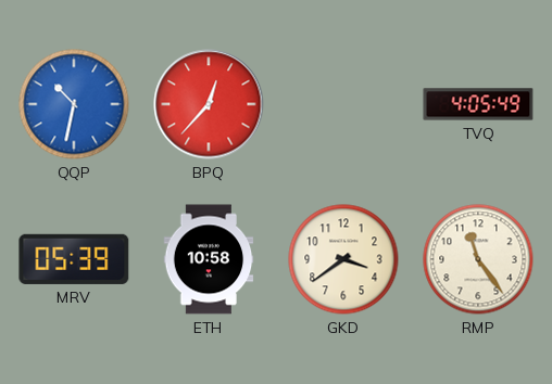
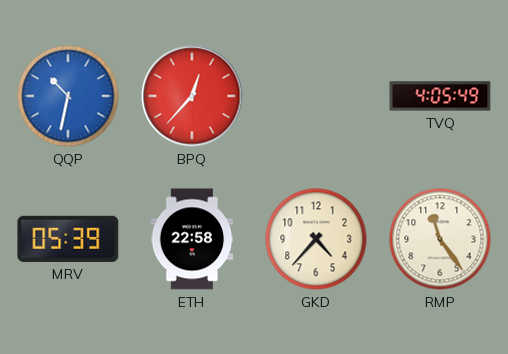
ETH: 10:58 -> 22:58 (192, 239)
GKD: 3:39 -> 4:37 (316, 239)
